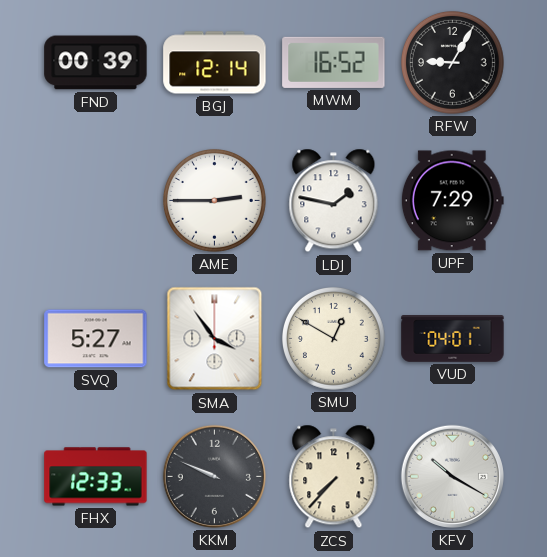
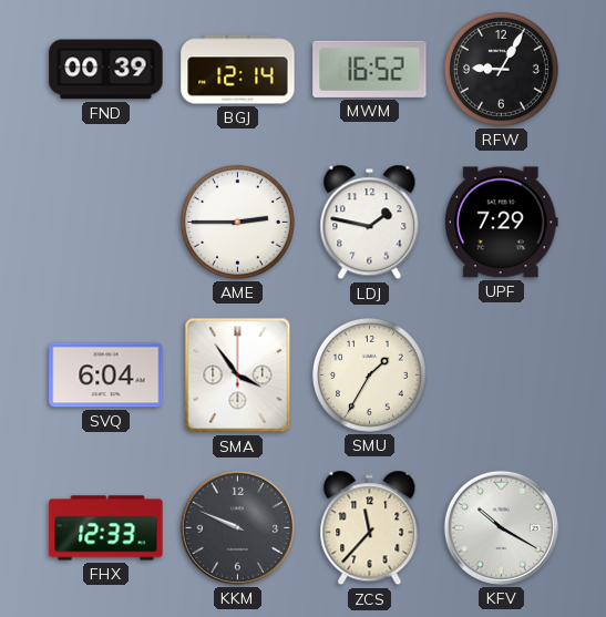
SVQ: 5:27 -> 6:04 (106, 376)
SMU: 12:50 -> 1:35 (369, 374)
VUD: 04:01 -> none (453, 339)
ZCS: 7:37 -> 11:37 (370, 528)
